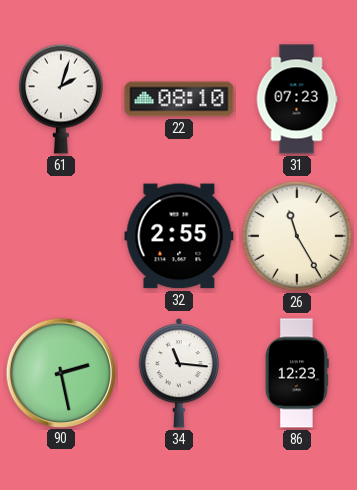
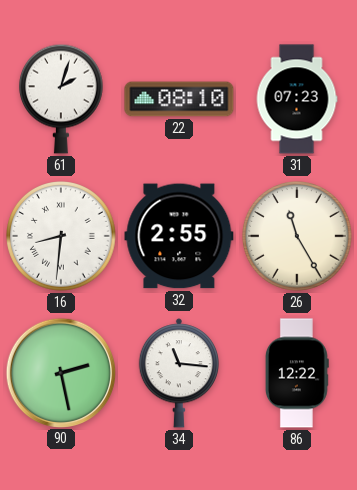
16: none -> 8:31 (62, 237)
86: 12:23 -> 12:22 (297, 373)
